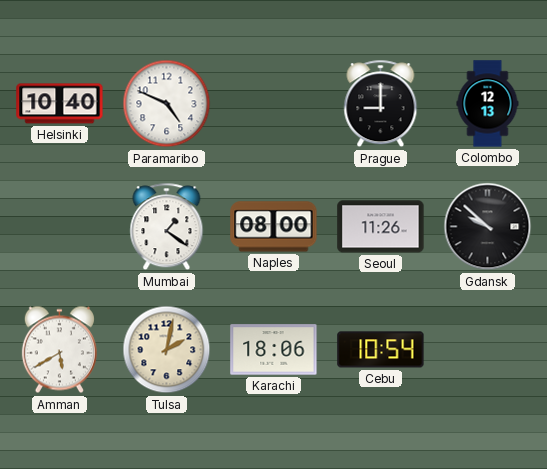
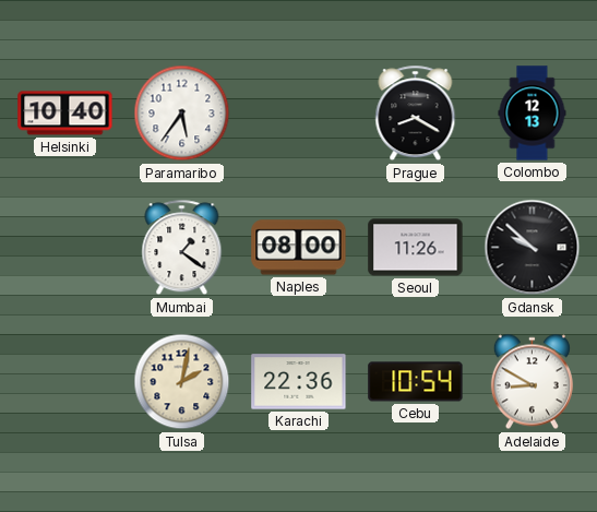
Paramaribo: 4:49 -> 5:36 (182, 114)
Prague: 9:00 -> 8:20 (416, 114)
Amman: 5:40 -> none (59, 350)
Karachi: 18:06 -> 22:36 (299, 382)
Adelaide: none -> 8:50 (532, 382)
